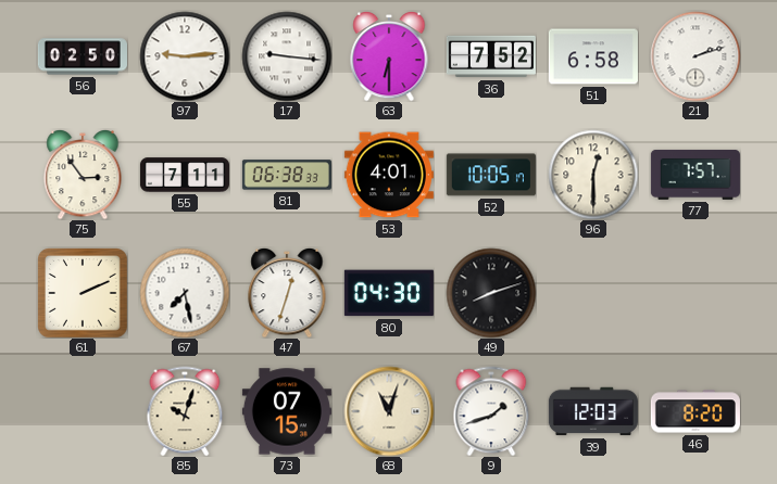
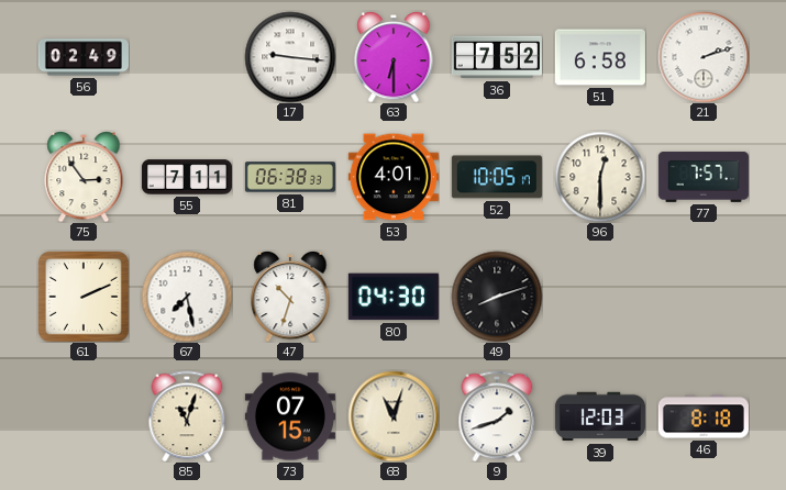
56: 02:50 -> 02:49 (84, 57)
97: 9:14 -> none (185, 56)
47: 12:33 -> 10:33 (290, 297)
85: 10:03 -> 11:03 (187, 416)
46: 8:20 -> 8:18 (704, 416)
